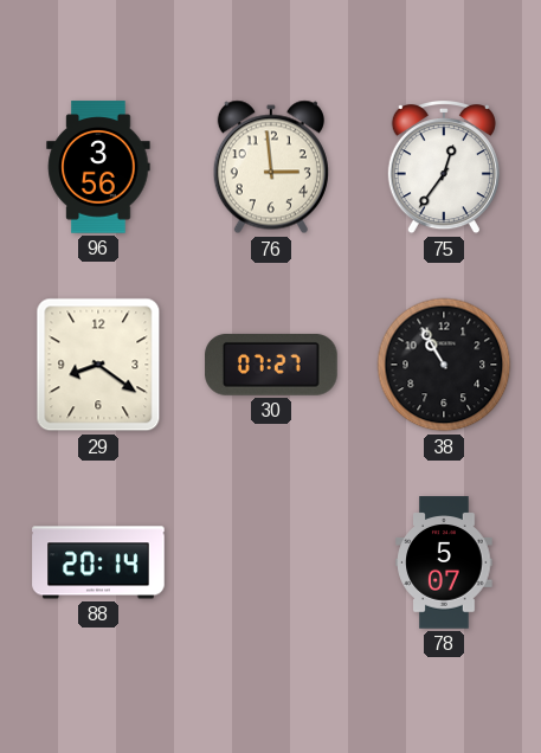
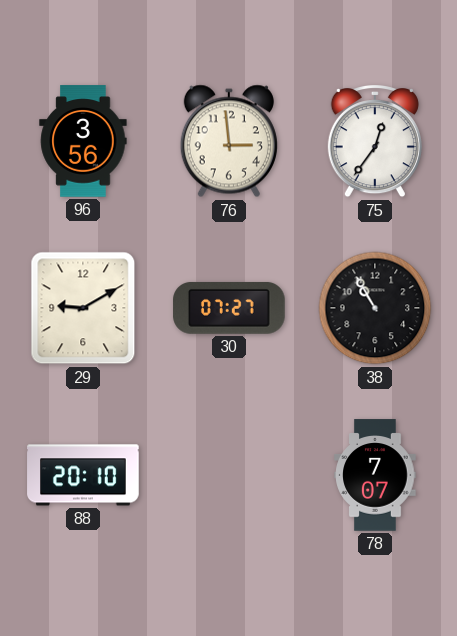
29: 8:21 -> 9:10 (83, 308)
88: 20:14 -> 20:10 (83, 475)
78: 5:07 -> 7:07 (375, 475)
